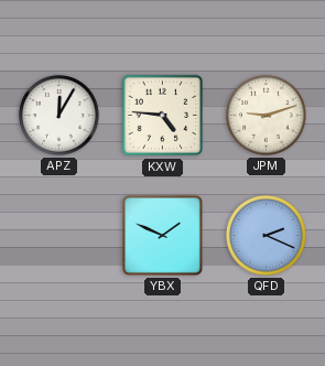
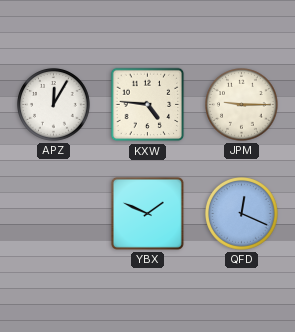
JPM: 9:12 -> 9:15 (242, 105)
QFD: 2:19 -> 12:19 (242, 214)
